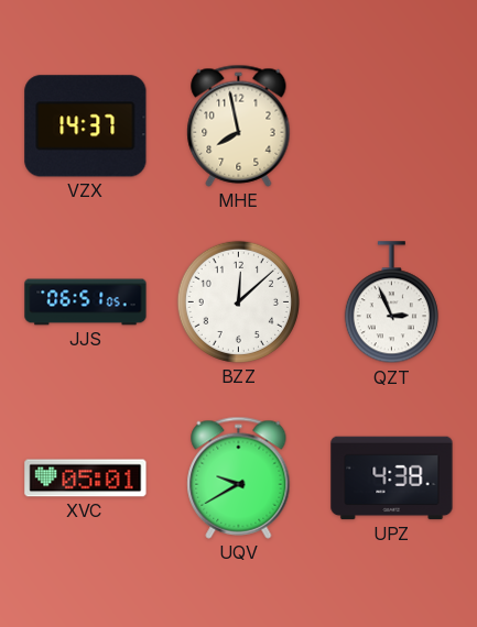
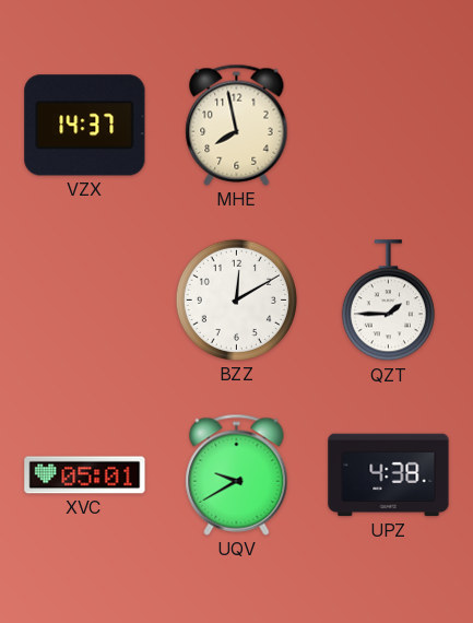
JJS: 06:51 -> none (86, 302)
BZZ: 12:08 -> 12:10 (236, 299)
QZT: 2:56 -> 1:45 (388, 301)
